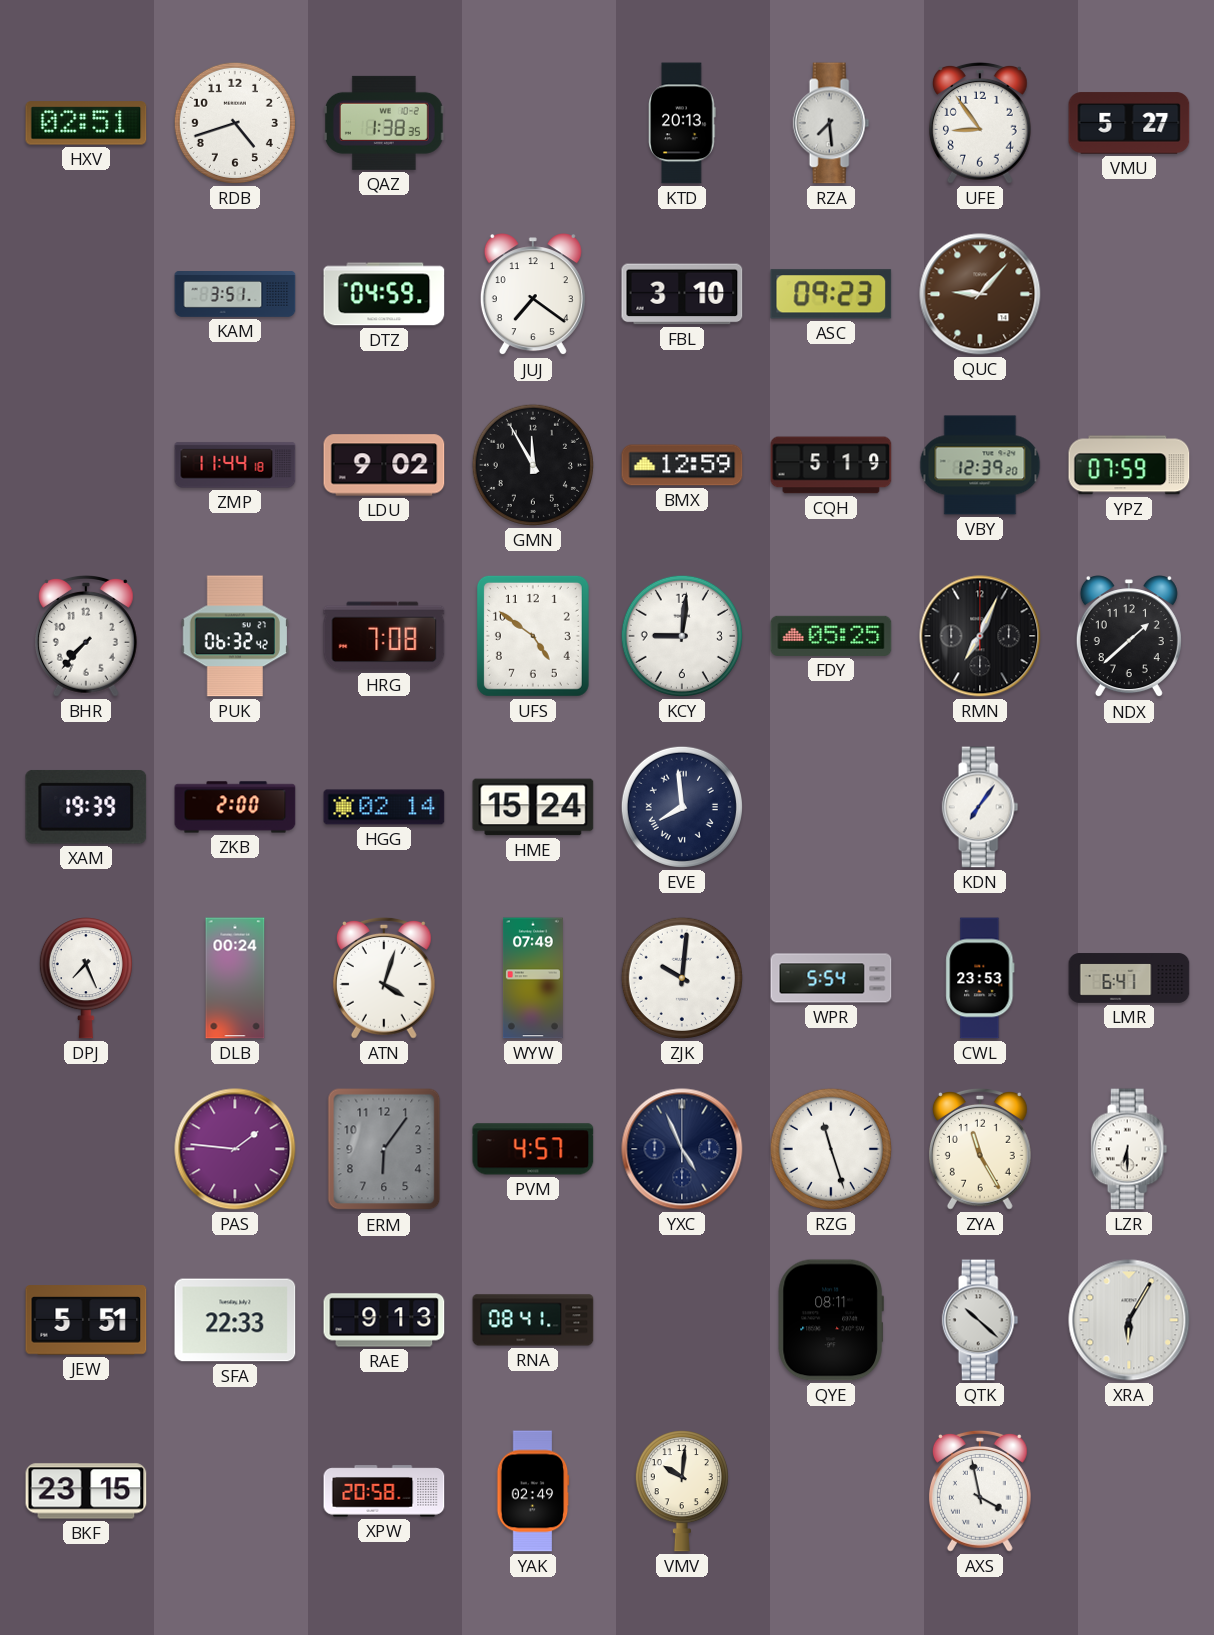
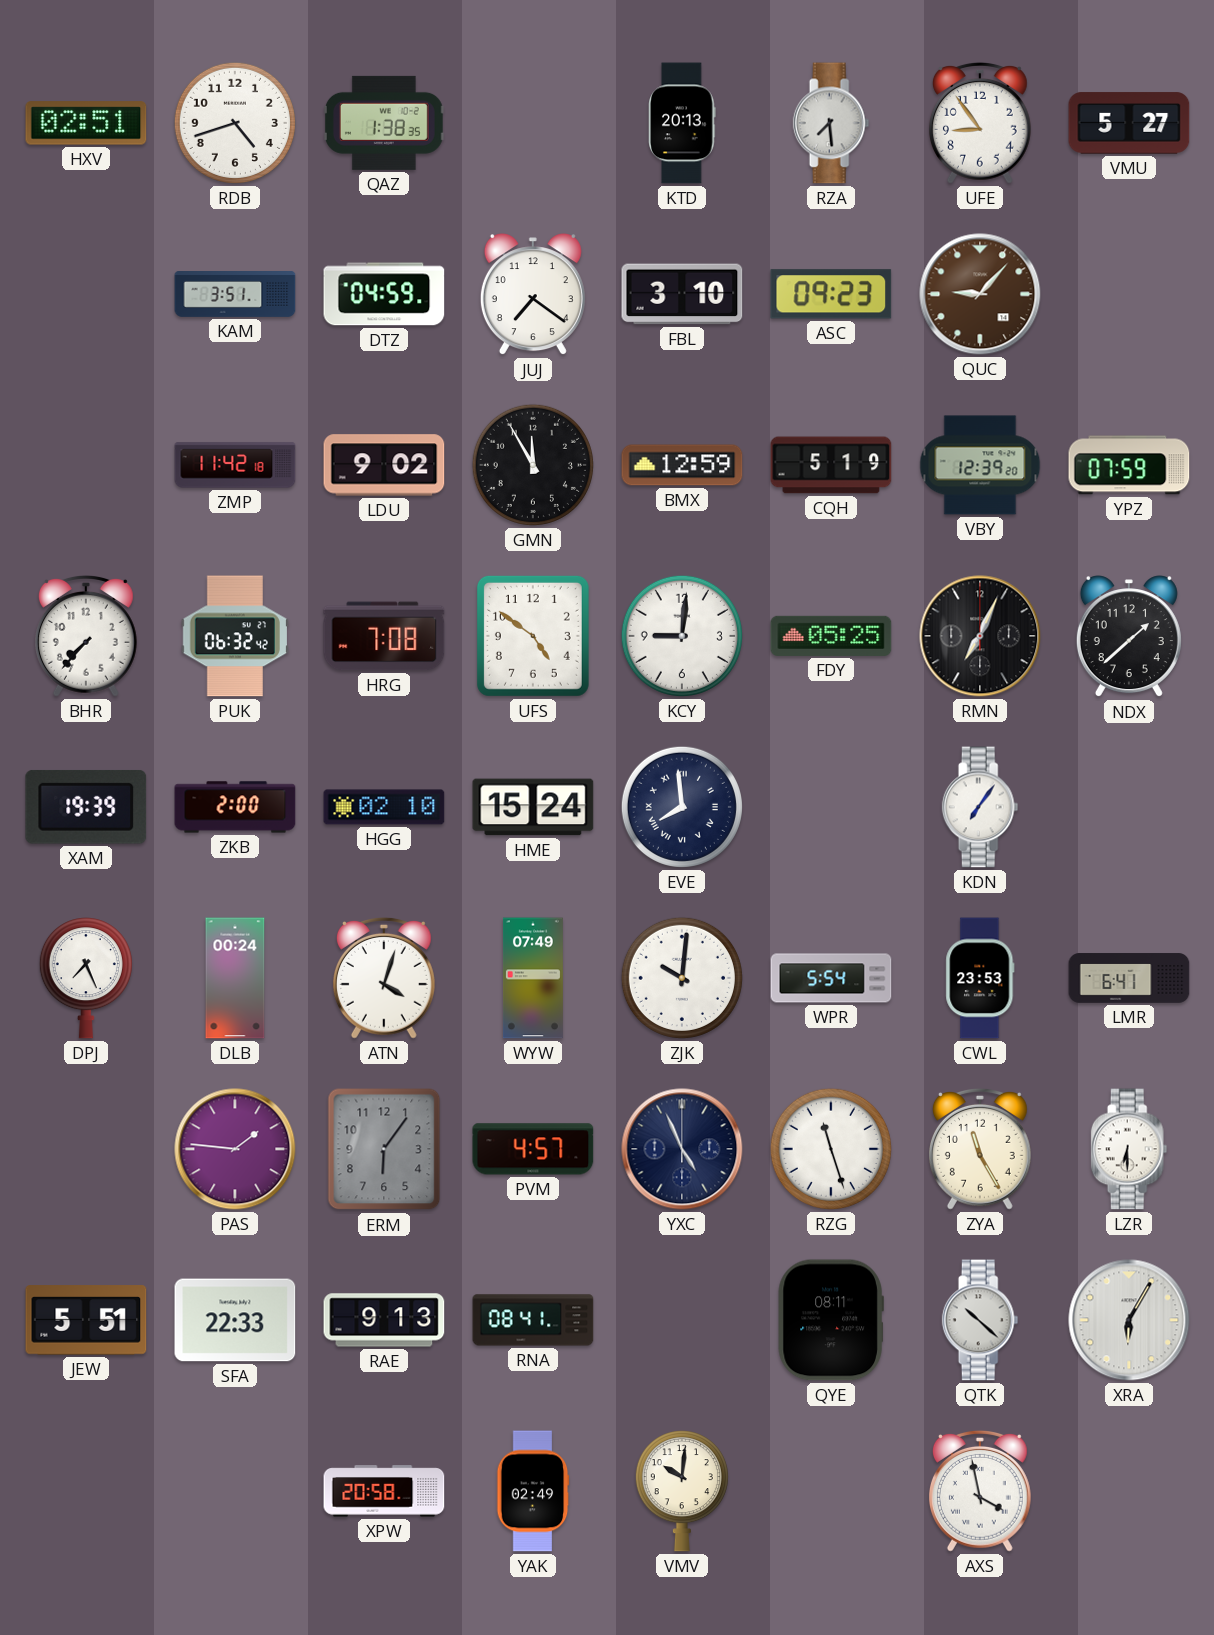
ZMP: 11:44 -> 11:42 (235, 465)
HGG: 02:14 -> 02:10 (384, 807)
BKF: 23:15 -> none (86, 1491)
